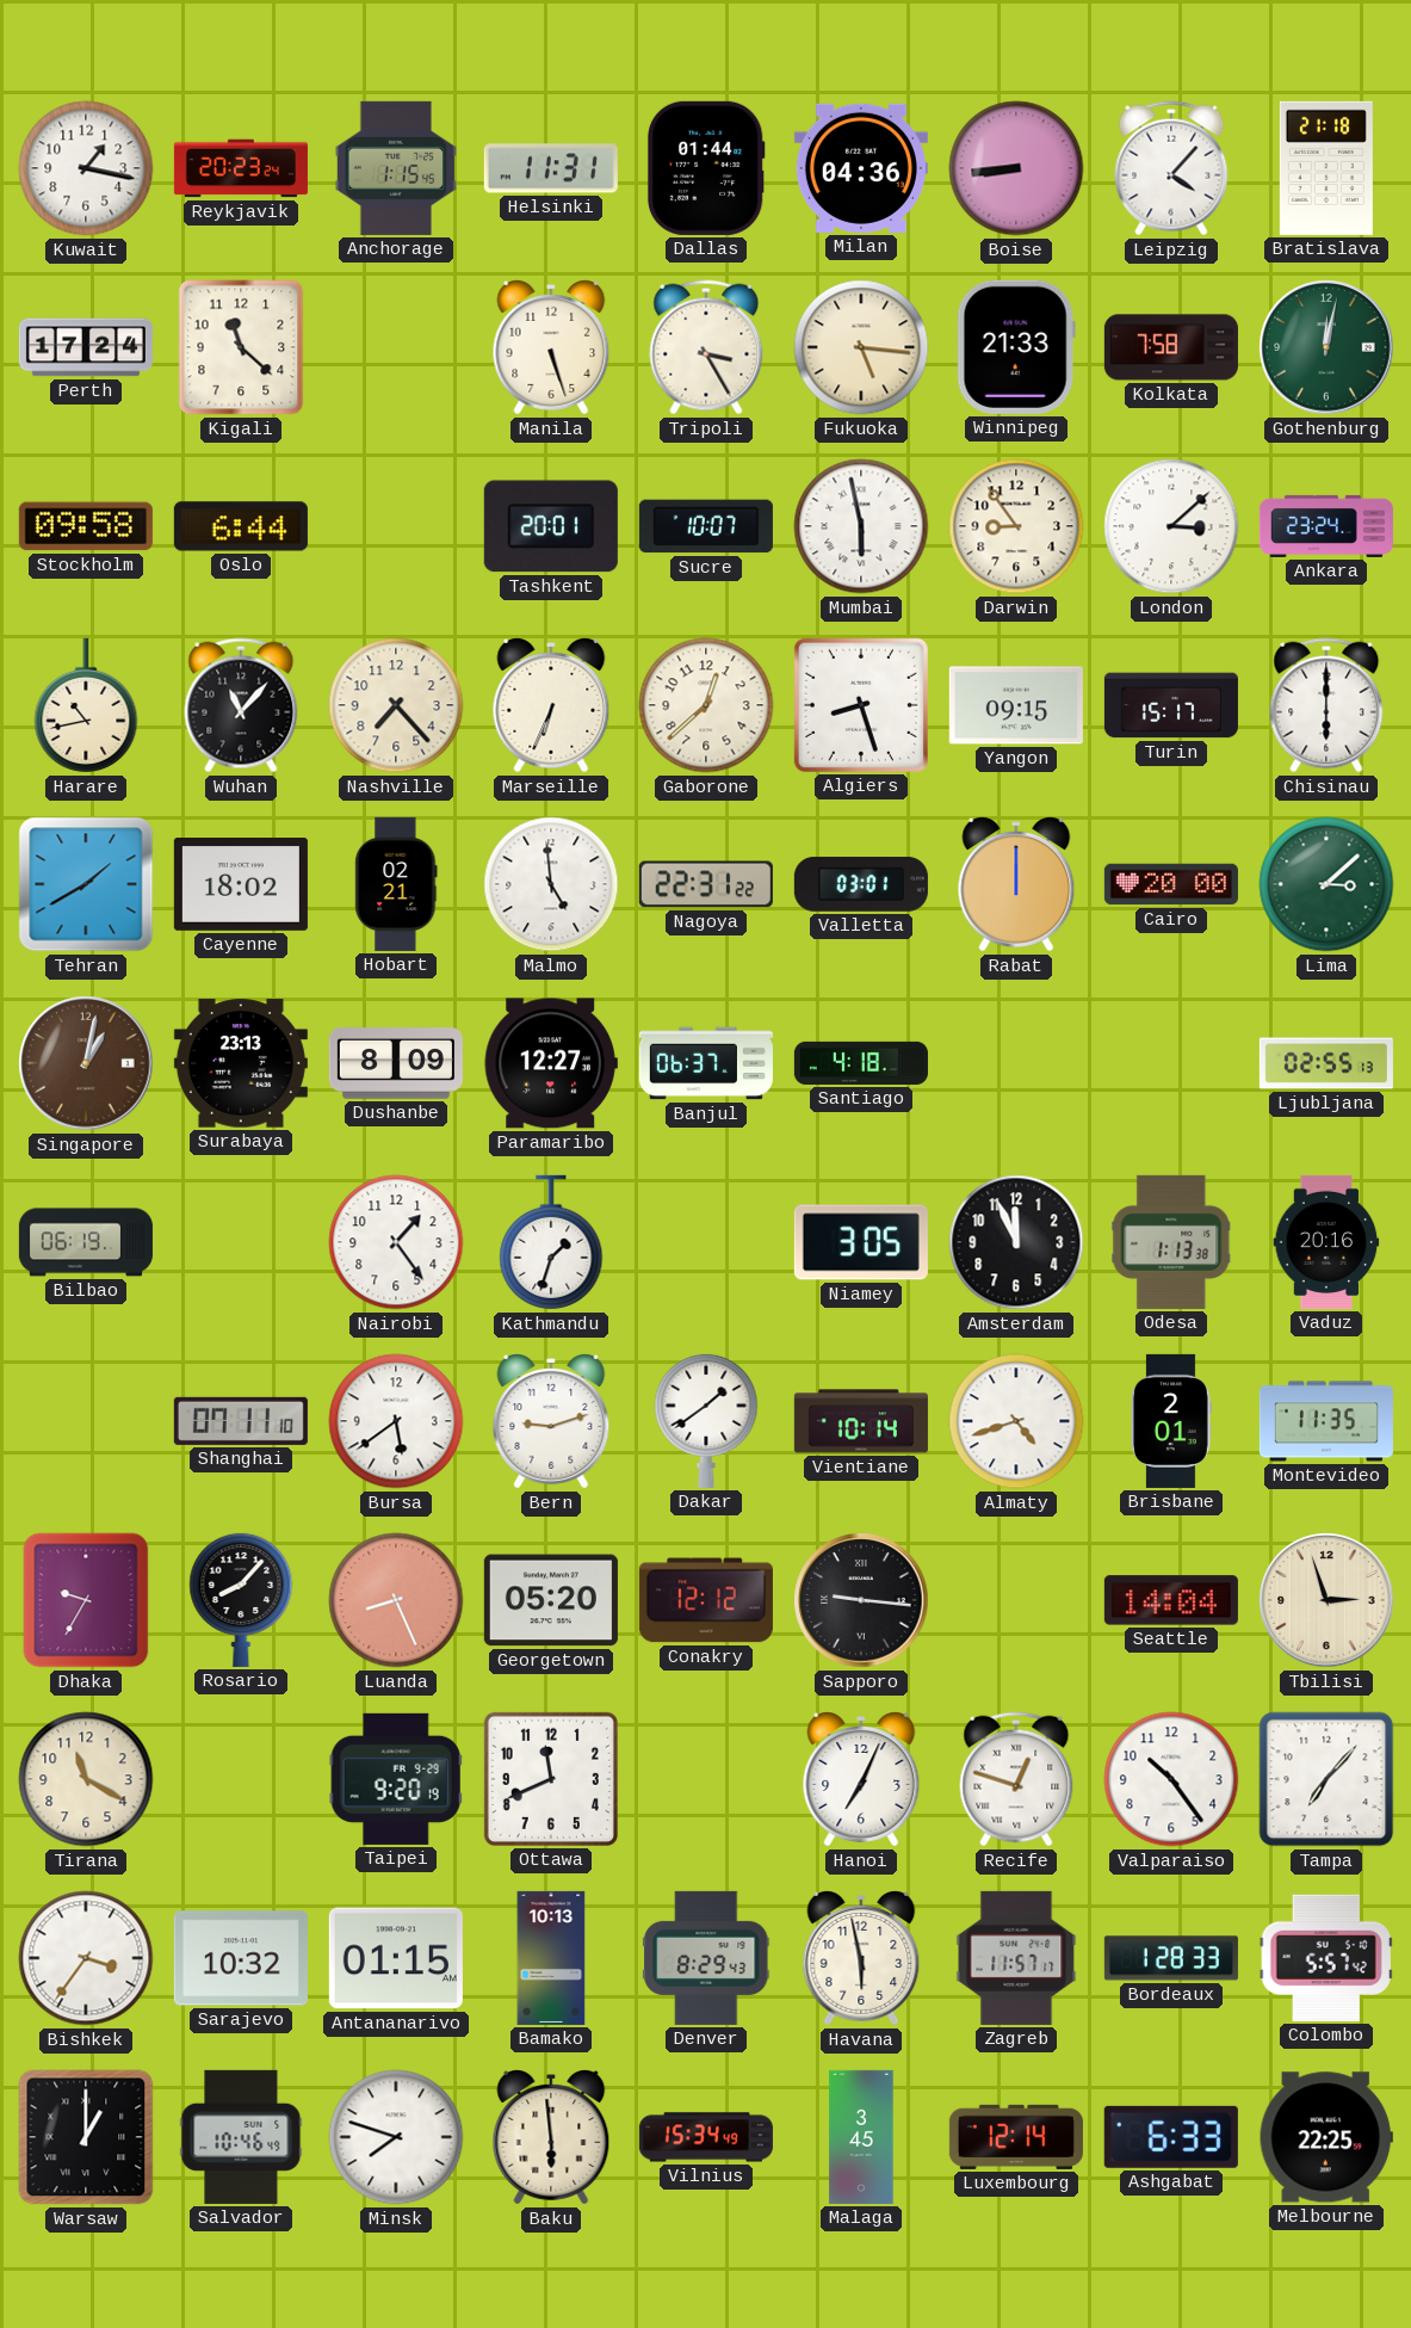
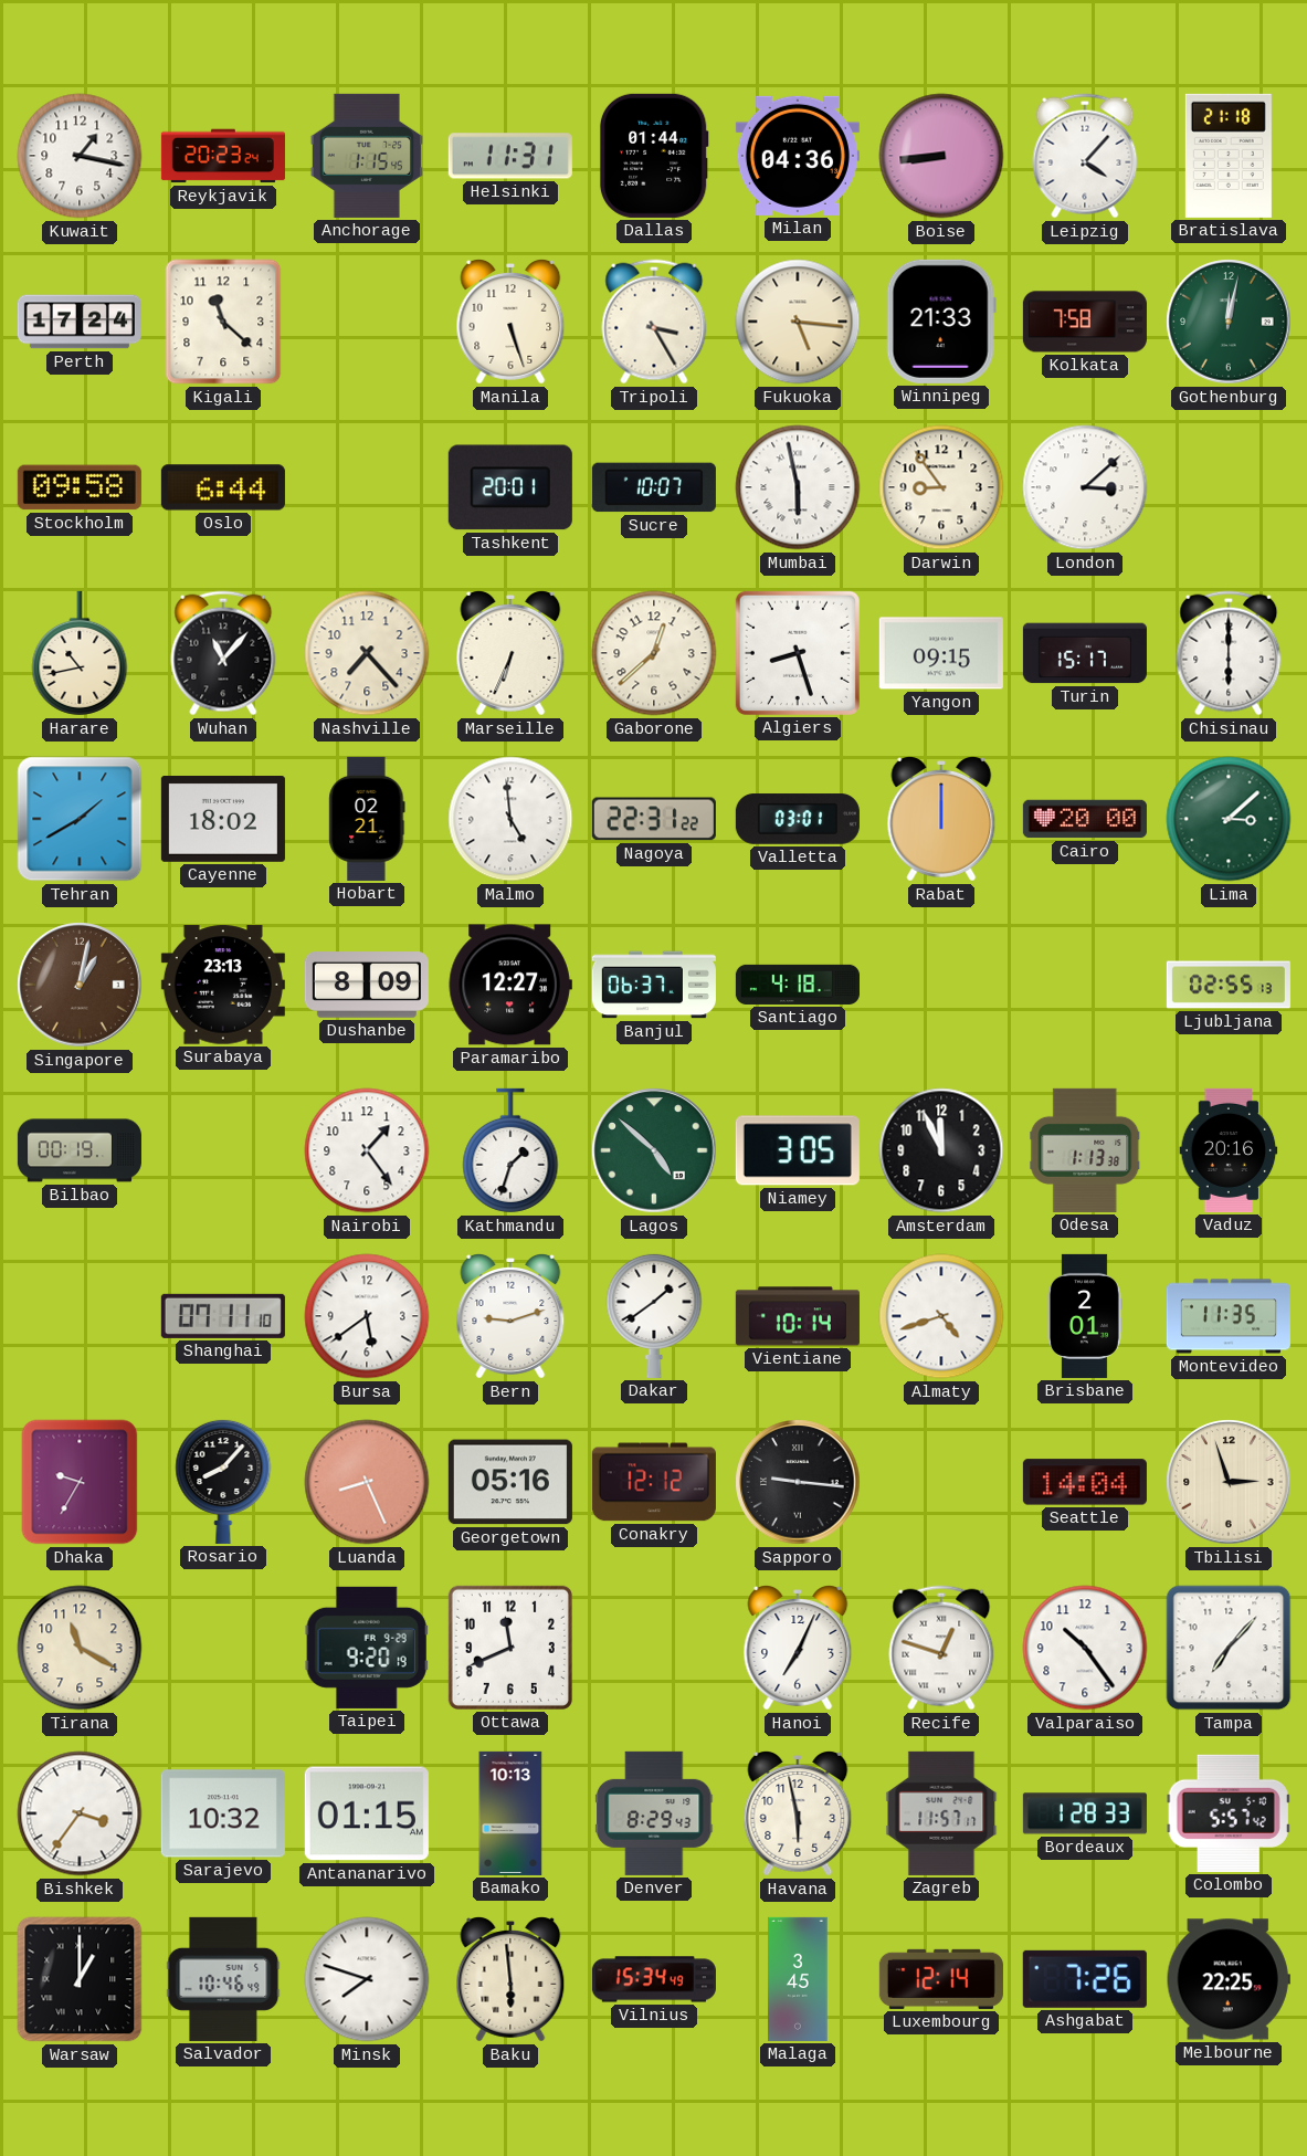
Ankara: 23:24 -> none (1326, 526)
Bilbao: 06:19 -> 00:19 (80, 1150)
Lagos: none -> 4:52 (654, 1150)
Georgetown: 05:20 -> 05:16 (510, 1482)
Ashgabat: 6:33 -> 7:26 (1085, 1979)
